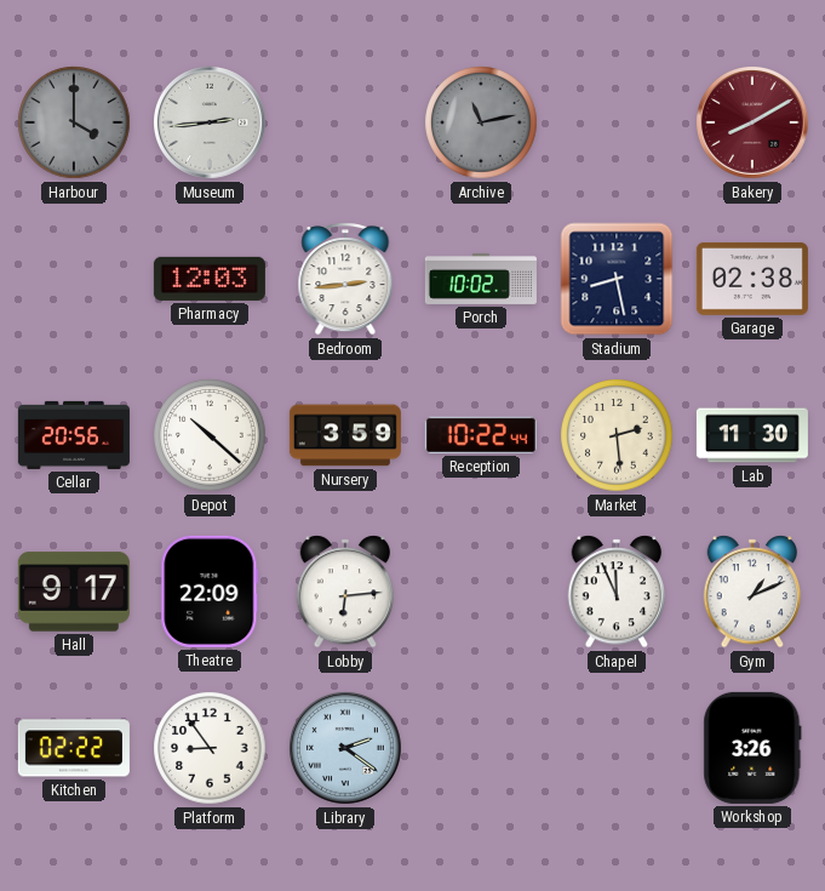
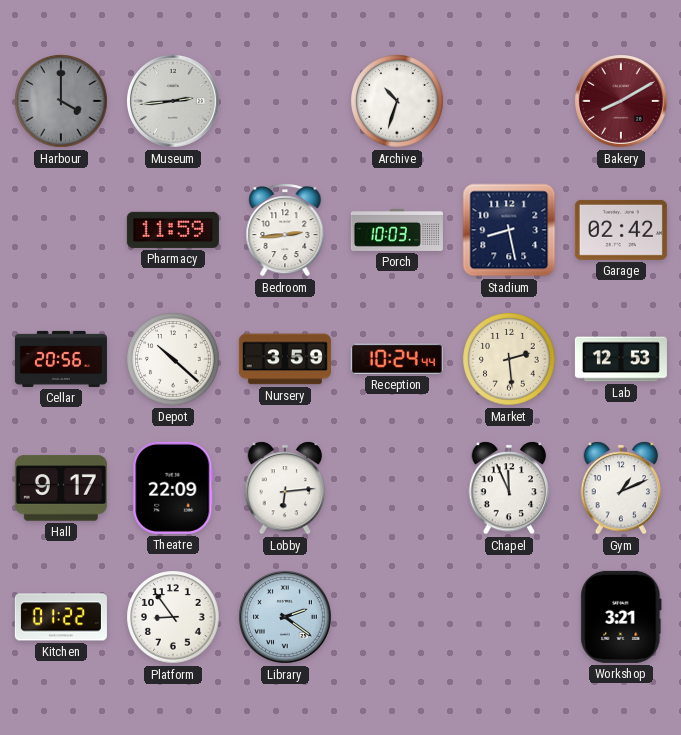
Archive: 11:13 -> 10:33 (397, 101)
Archive dial: grey -> white (397, 101)
Pharmacy: 12:03 -> 11:59 (173, 230)
Porch: 10:02 -> 10:03 (397, 230)
Garage: 02:38 -> 02:42 (621, 230)
Reception: 10:22 -> 10:24 (397, 359)
Lab: 11:30 -> 12:53 (621, 359)
Kitchen: 02:22 -> 01:22 (61, 617)
Workshop: 3:26 -> 3:21 (621, 617)
